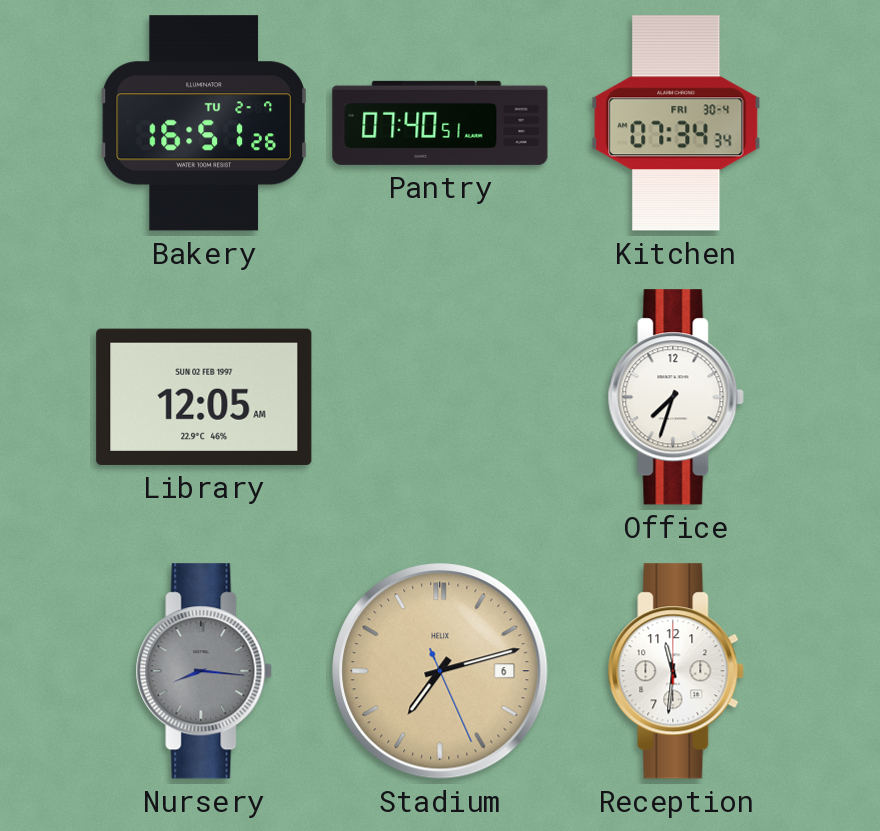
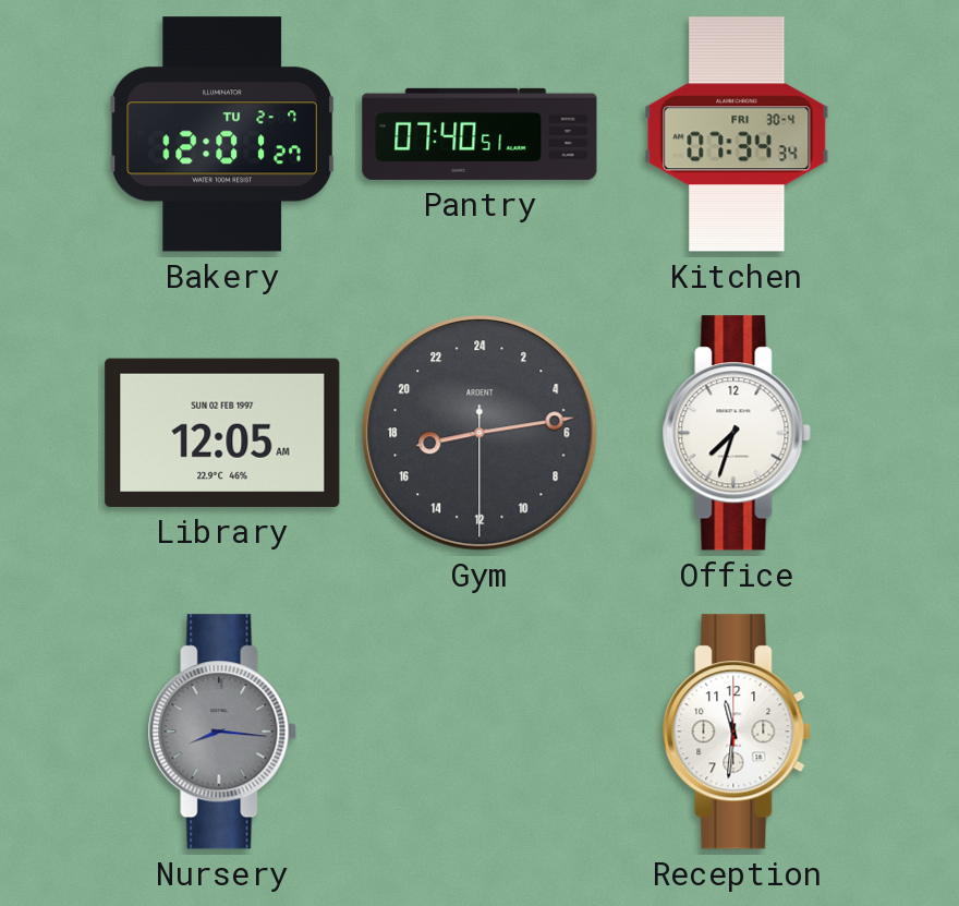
Bakery: 16:51 -> 12:01 (222, 134)
Gym: none -> 17:13 (479, 433)
Stadium: 7:12 -> none (440, 671)
